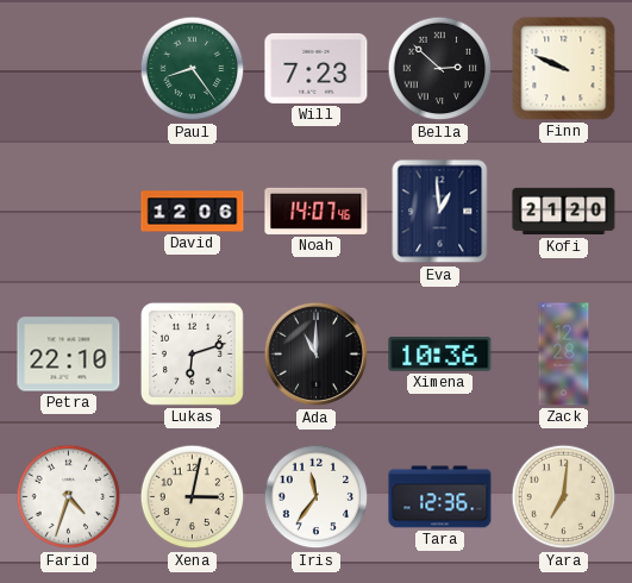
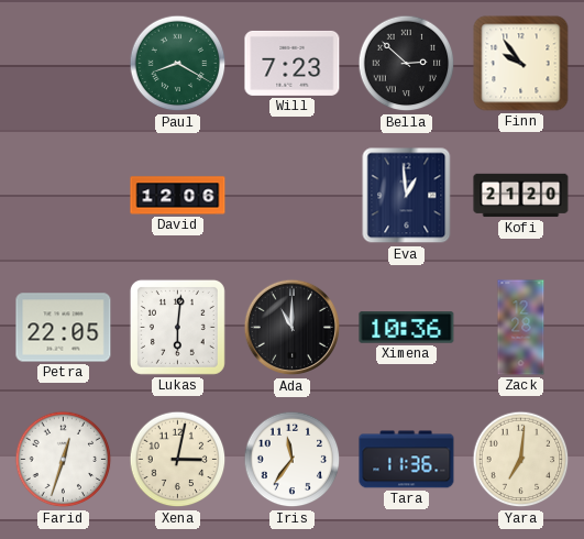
Paul: 8:24 -> 8:20 (178, 64)
Finn: 9:49 -> 9:54 (521, 64)
Noah: 14:07 -> none (317, 211)
Petra: 22:10 -> 22:05 (64, 328)
Lukas: 6:12 -> 6:01 (177, 327)
Farid: 4:33 -> 12:33 (64, 460)
Tara: 12:36 -> 11:36 (407, 460)
